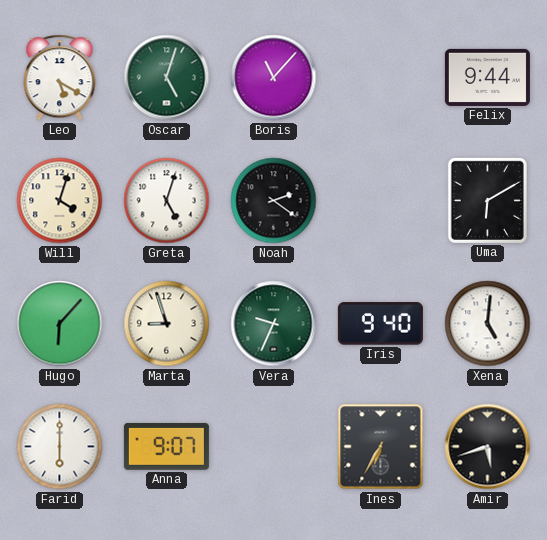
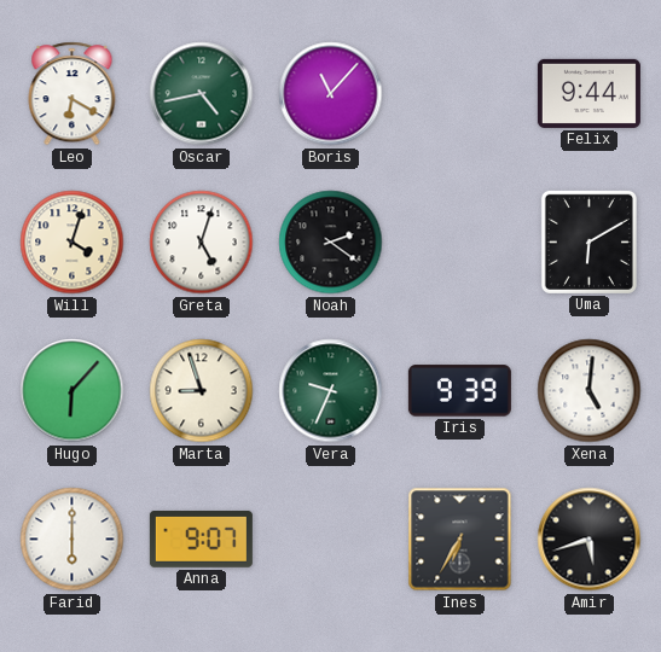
Leo: 5:20 -> 6:20 (73, 94)
Oscar: 5:03 -> 4:43 (202, 94)
Iris: 9:40 -> 9:39 (459, 391)
